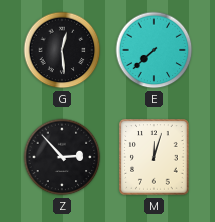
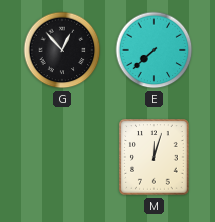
G: 12:29 -> 12:53 (62, 50)
Z: 2:53 -> none (62, 157)
